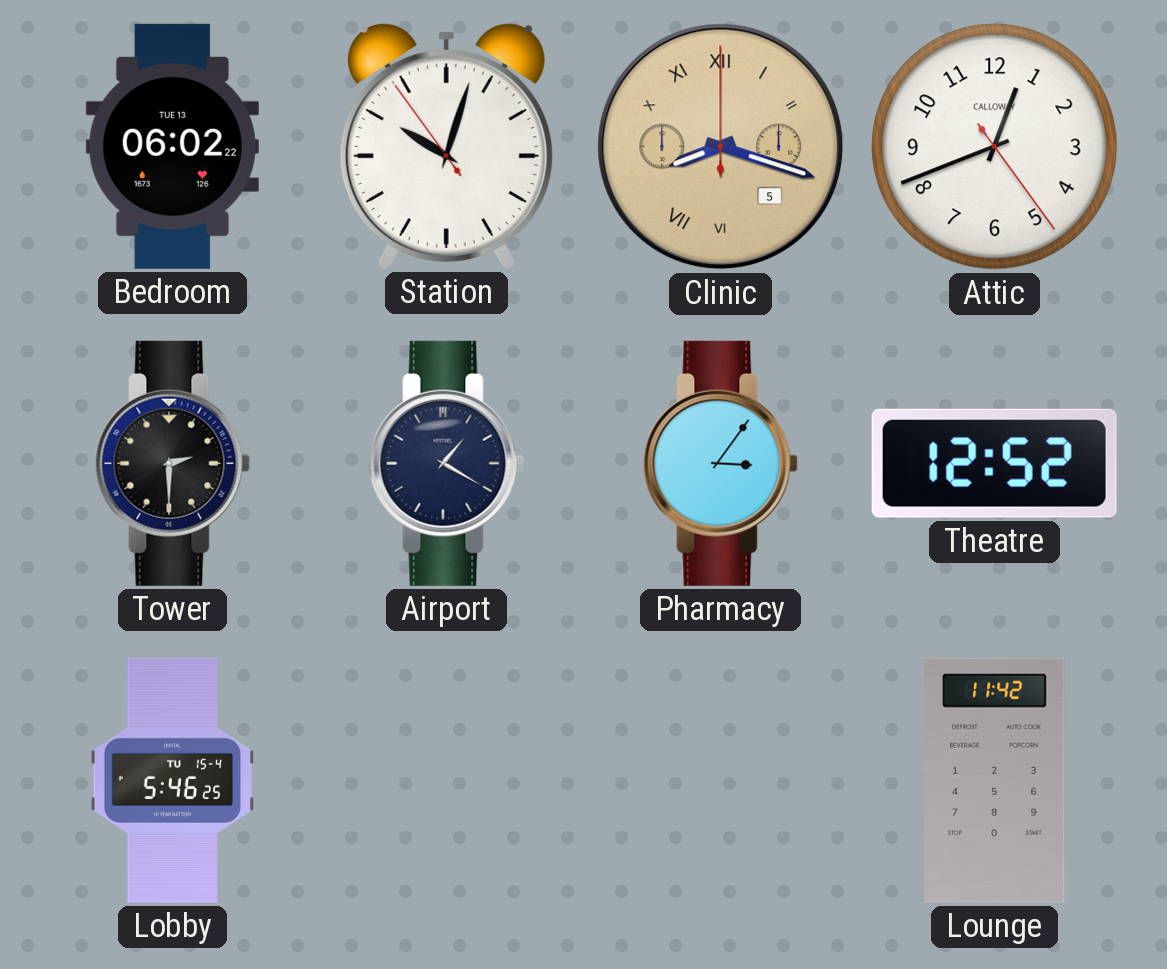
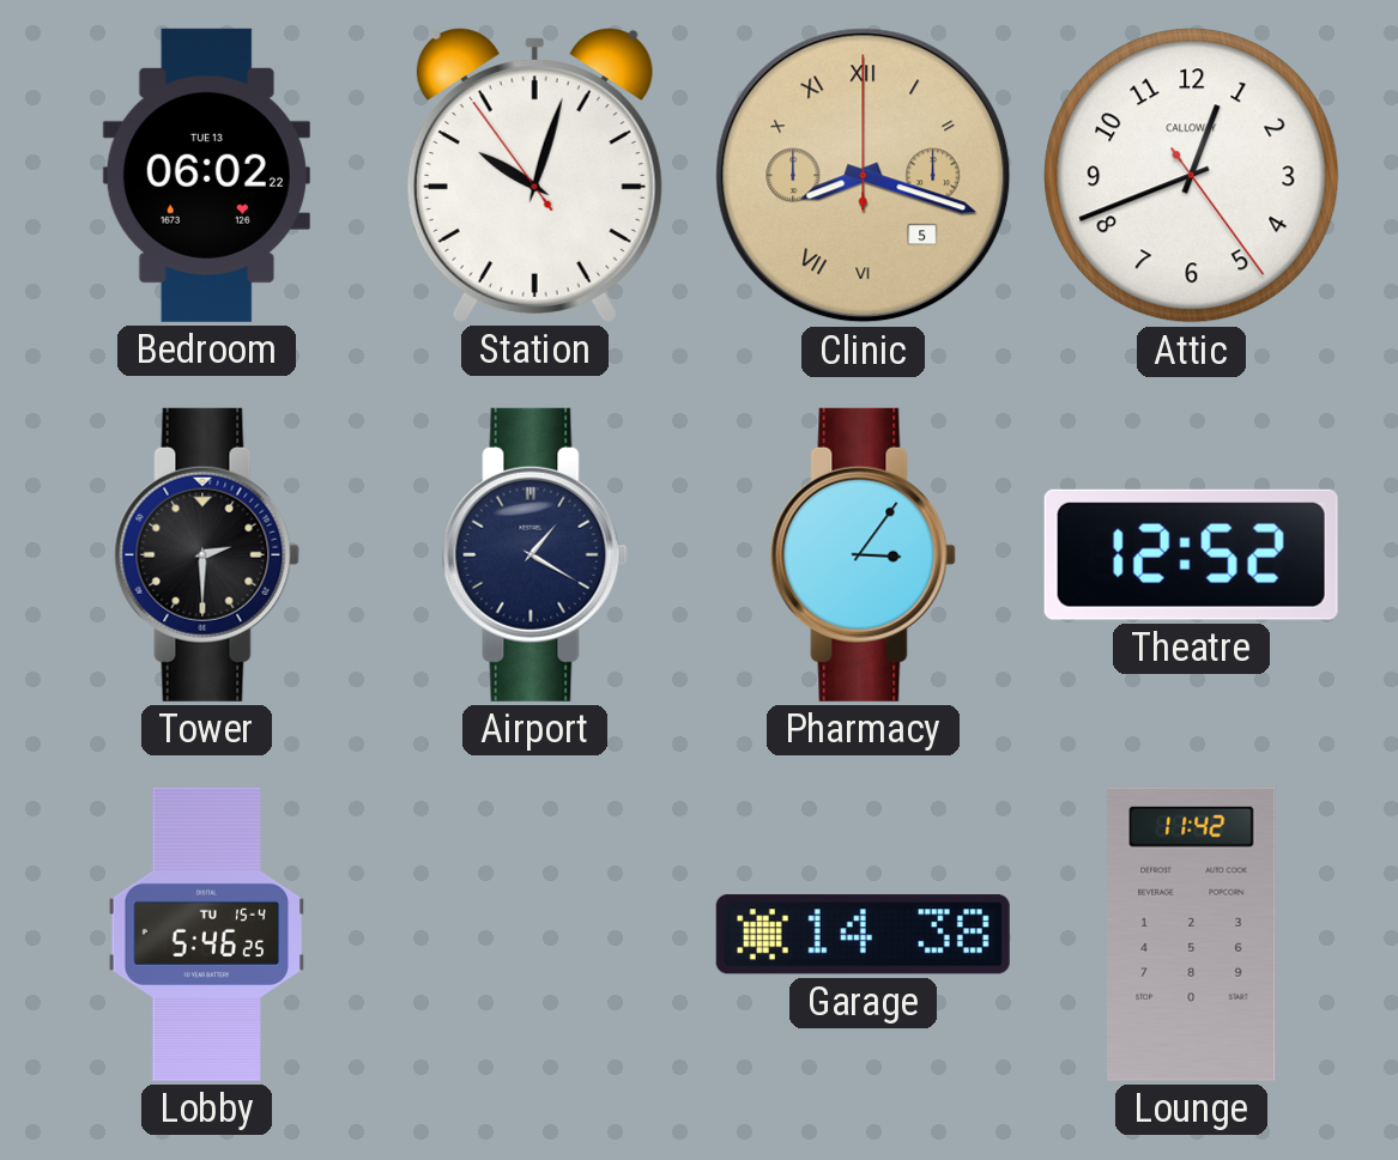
Garage: none -> 14:38 (863, 935)
